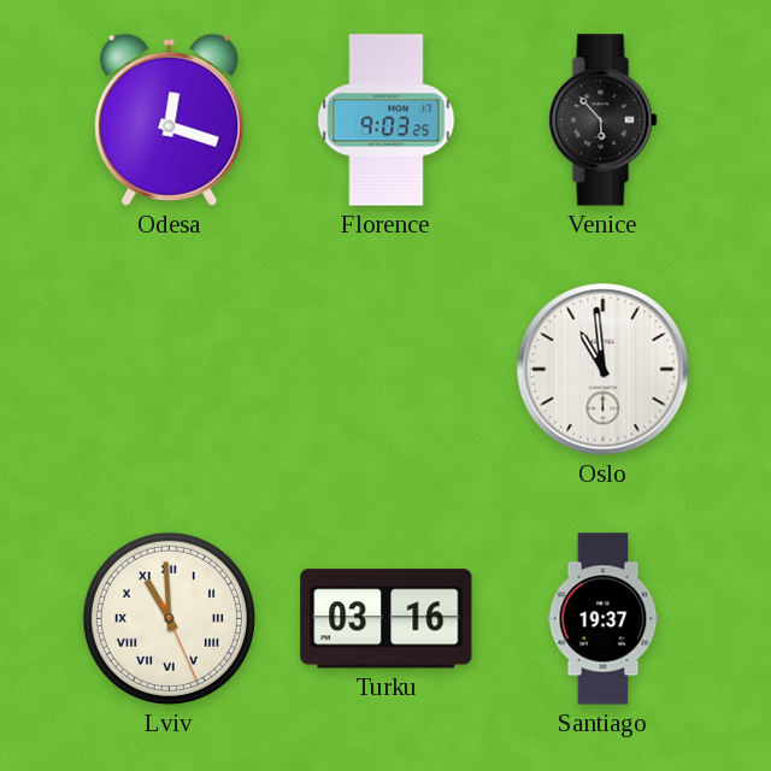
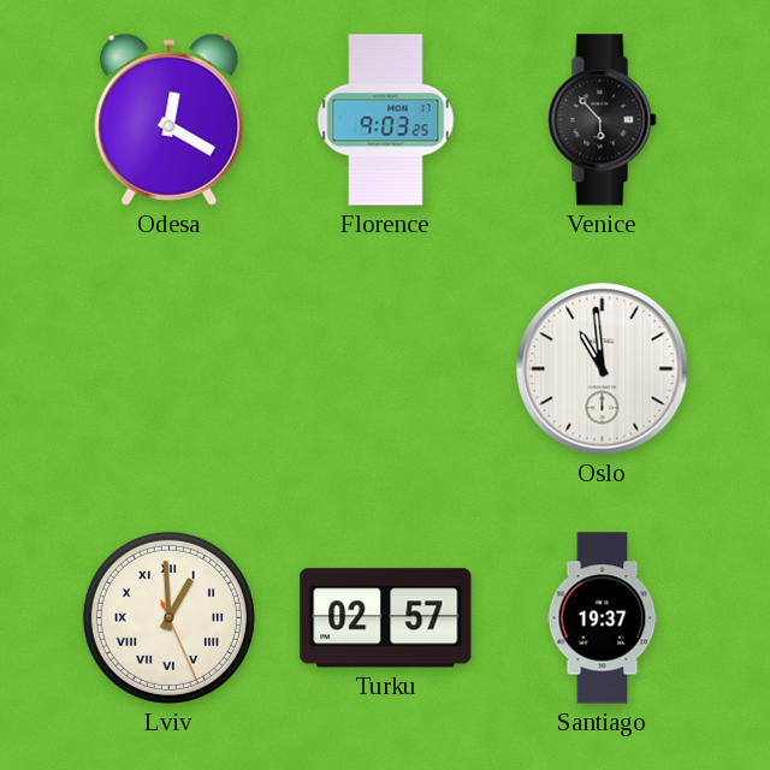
Odesa: 12:18 -> 12:20 (170, 119)
Lviv: 10:59 -> 12:59 (168, 617)
Turku: 03:16 -> 02:57 (386, 618)
